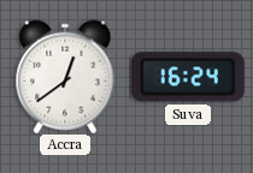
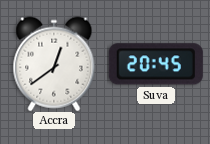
Suva: 16:24 -> 20:45 (156, 64)
